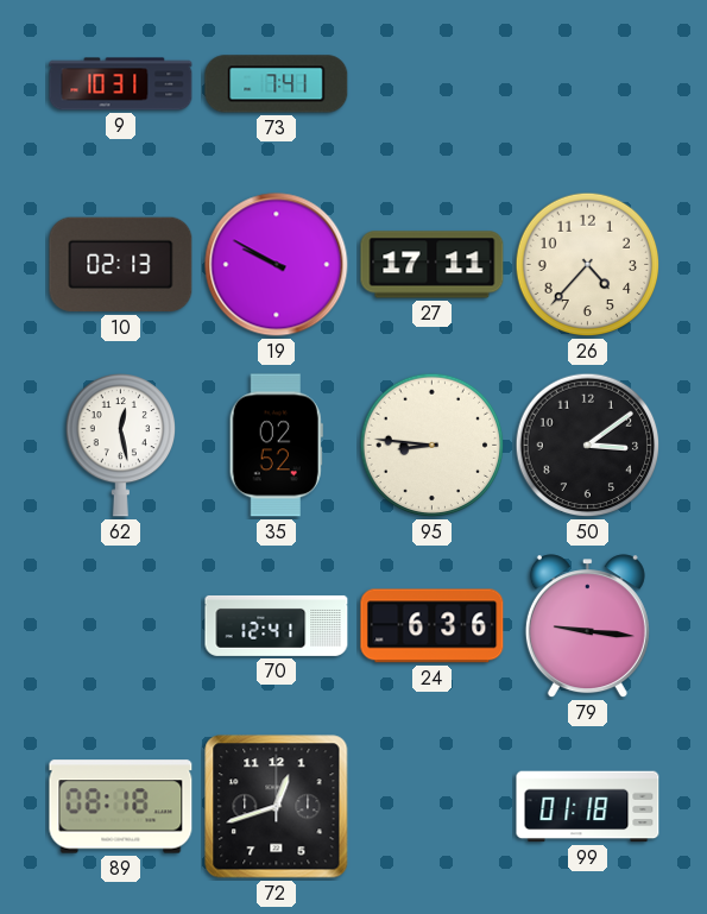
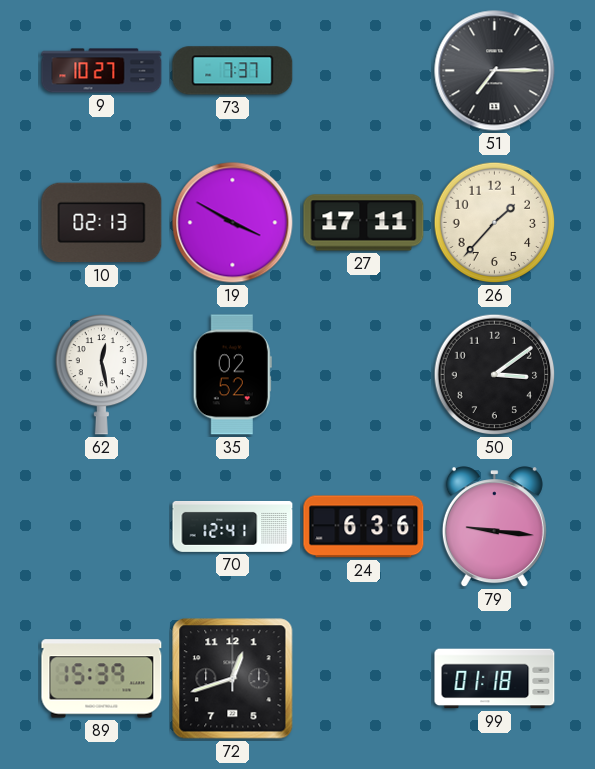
9: 10:31 -> 10:27 (102, 71)
73: 7:41 -> 7:37 (233, 71)
51: none -> 7:15 (495, 71)
19: 9:50 -> 3:50 (233, 223)
26: 4:37 -> 1:37 (495, 223)
95: 8:46 -> none (433, 446)
89: 08:18 -> 15:39 (102, 679)
